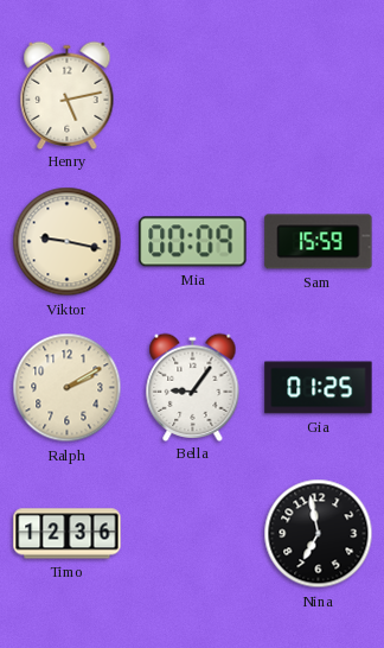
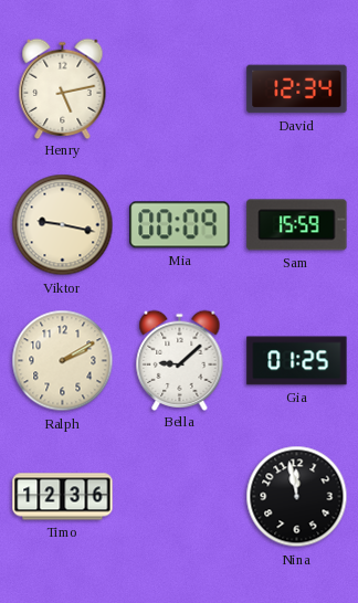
David: none -> 12:34 (297, 89)
Bella: 9:06 -> 9:08 (180, 360)
Nina: 6:58 -> 11:58 (297, 497)
